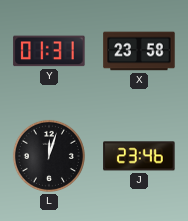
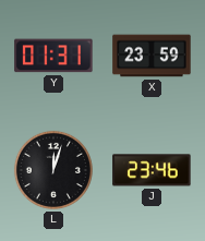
X: 23:58 -> 23:59 (152, 56)
